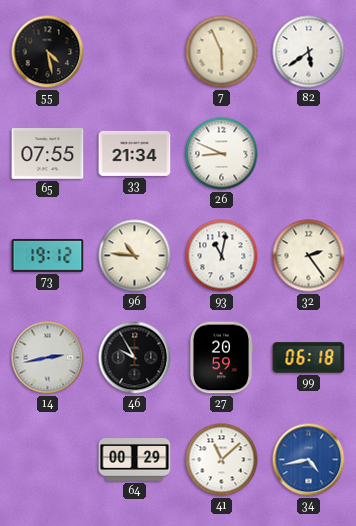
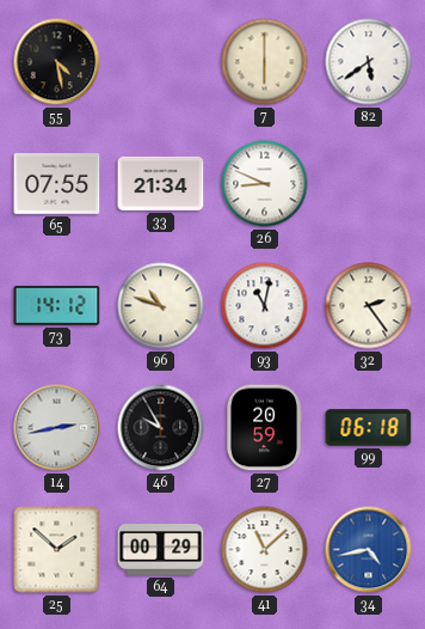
7: 5:56 -> 6:00 (265, 62)
73: 19:12 -> 14:12 (57, 305)
96: 10:46 -> 10:48 (161, 306)
25: none -> 1:52 (57, 550)
